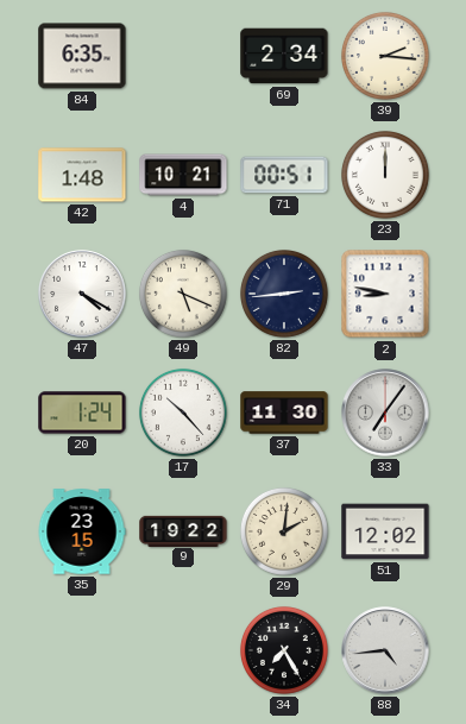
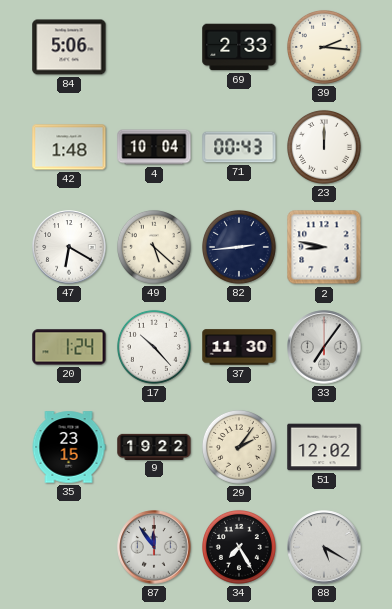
84: 6:35 -> 5:06 (69, 47)
69: 2:34 -> 2:33 (239, 47)
4: 10:21 -> 10:04 (154, 147)
71: 00:51 -> 00:43 (239, 147)
47: 4:20 -> 6:20 (69, 247)
49: 5:19 -> 5:22 (154, 247)
29: 2:01 -> 2:06 (239, 447)
87: none -> 11:54 (154, 547)
88: 4:44 -> 5:20 (324, 547)
